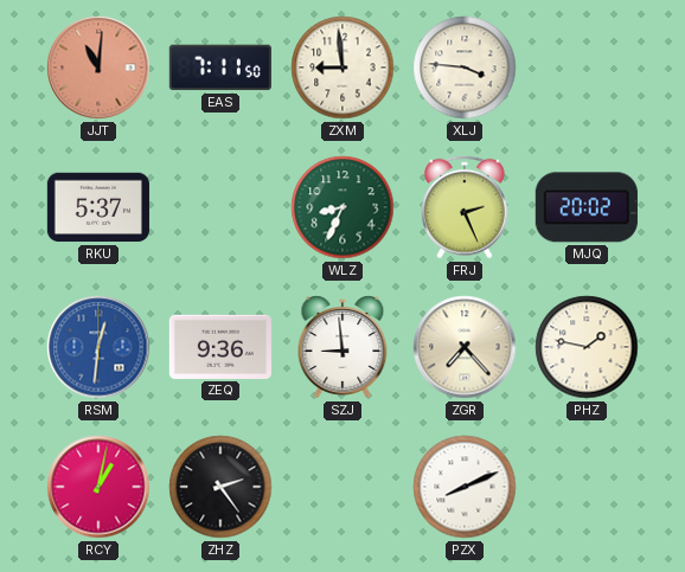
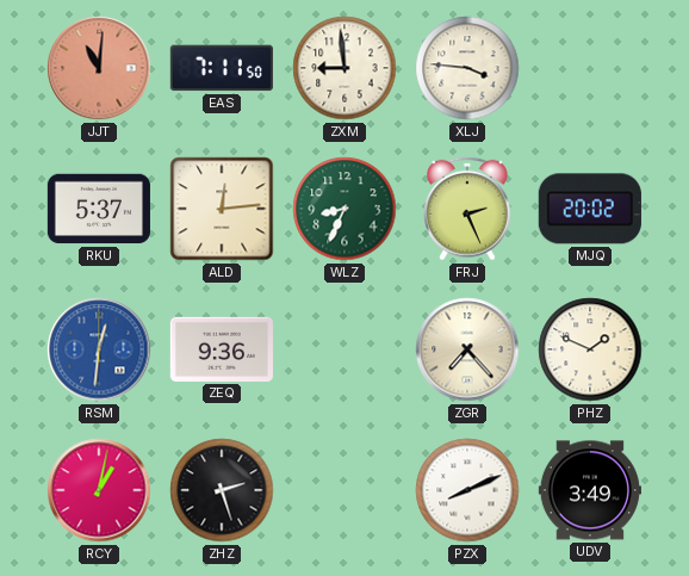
ALD: none -> 12:14 (222, 209)
SZJ: 8:59 -> none (342, 347)
PHZ: 1:47 -> 1:49 (590, 349)
ZHZ: 2:24 -> 2:27 (222, 490)
UDV: none -> 3:49 (590, 490)
